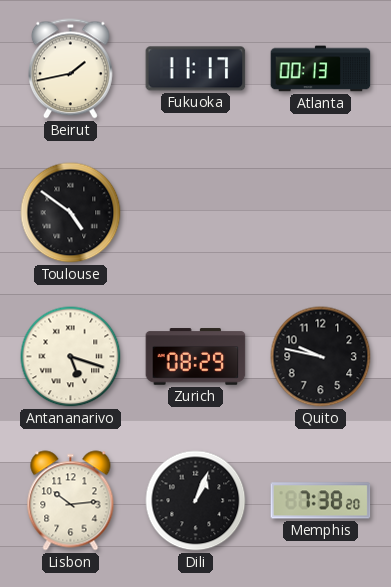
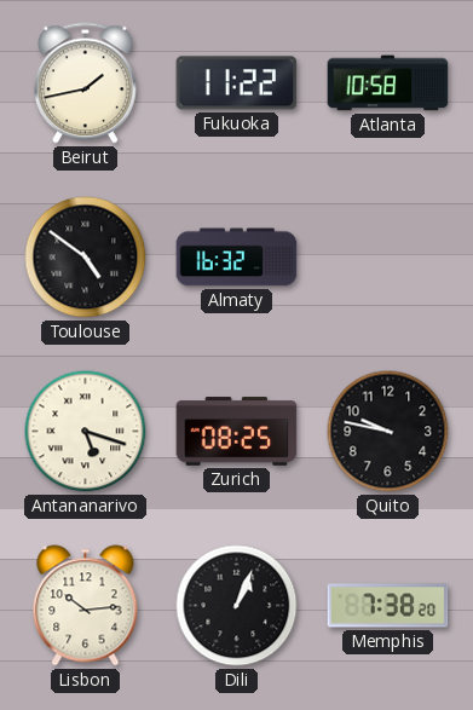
Fukuoka: 11:17 -> 11:22 (237, 83)
Atlanta: 00:13 -> 10:58 (388, 83)
Almaty: none -> 16:32 (237, 258)
Zurich: 08:29 -> 08:25 (237, 432)
